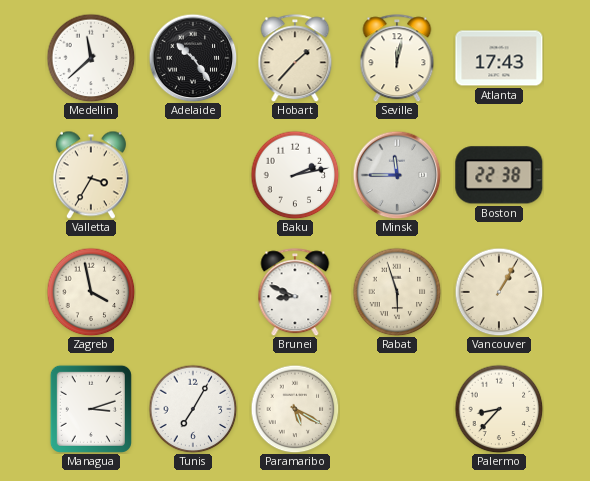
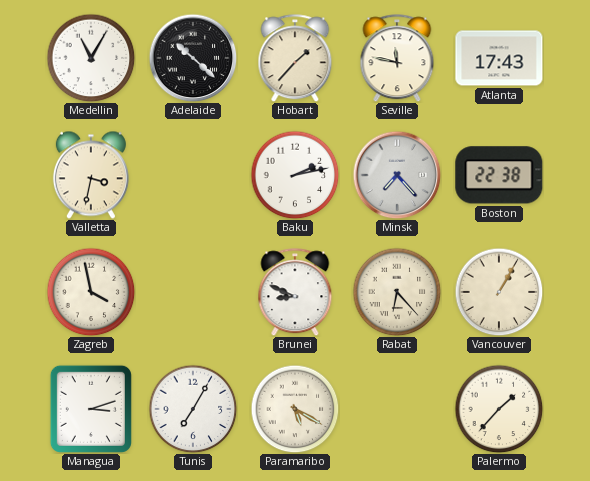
Medellin: 11:38 -> 11:05 (91, 58)
Adelaide: 10:24 -> 10:22 (193, 58)
Seville: 12:02 -> 11:47 (397, 58)
Valletta: 3:35 -> 3:32 (91, 175)
Minsk: 11:45 -> 7:23 (397, 175)
Rabat: 5:57 -> 6:23 (397, 292)
Palermo: 8:37 -> 1:37 (499, 409)
